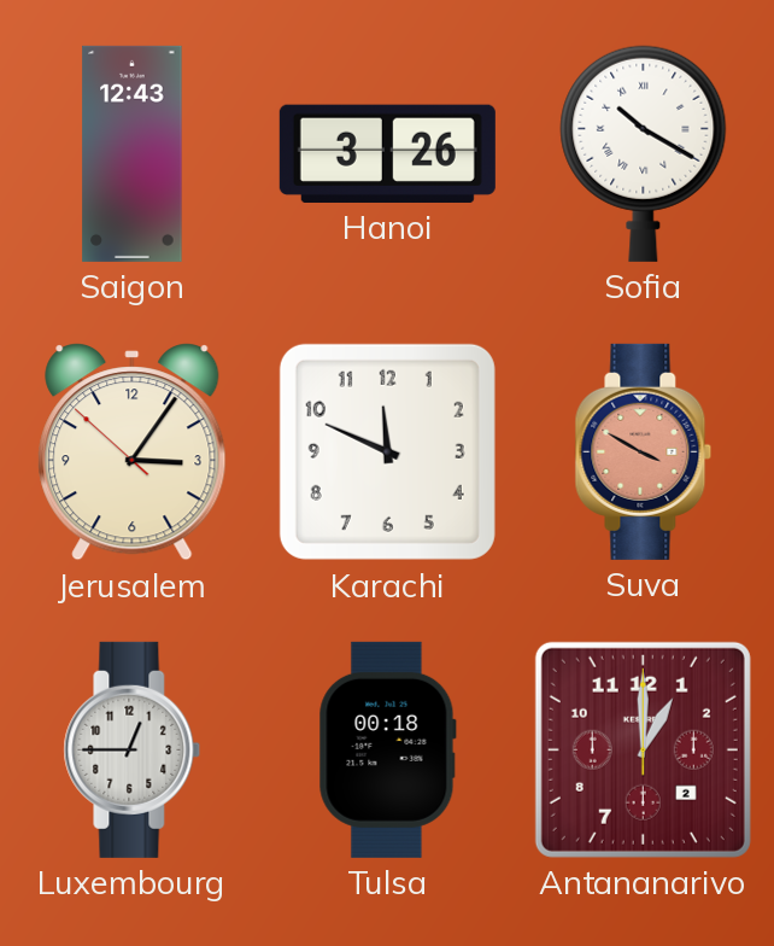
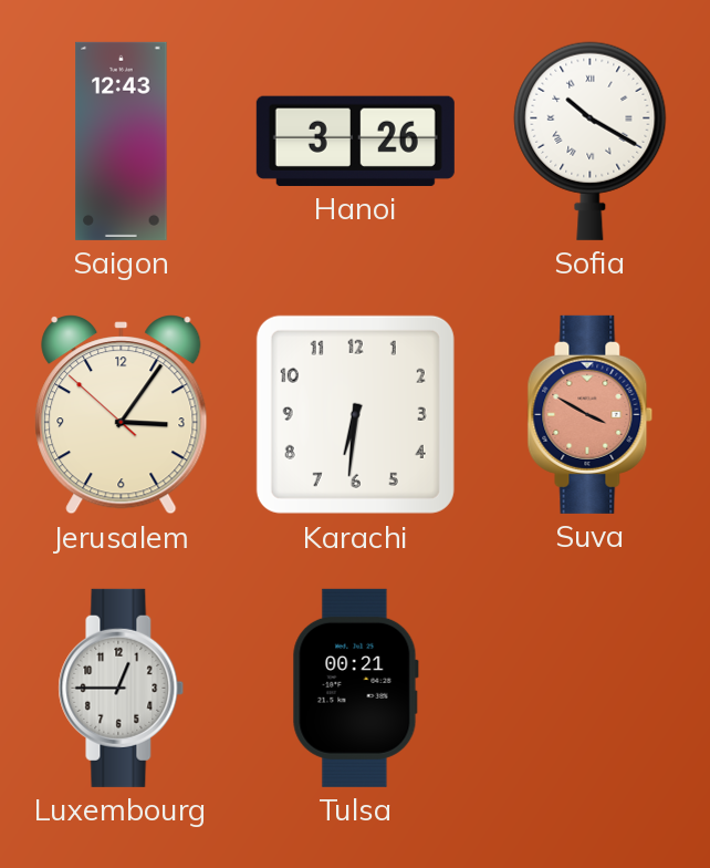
Karachi: 11:49 -> 6:31 (355, 414)
Tulsa: 00:18 -> 00:21 (355, 688)
Antananarivo: 1:00 -> none (643, 749)
